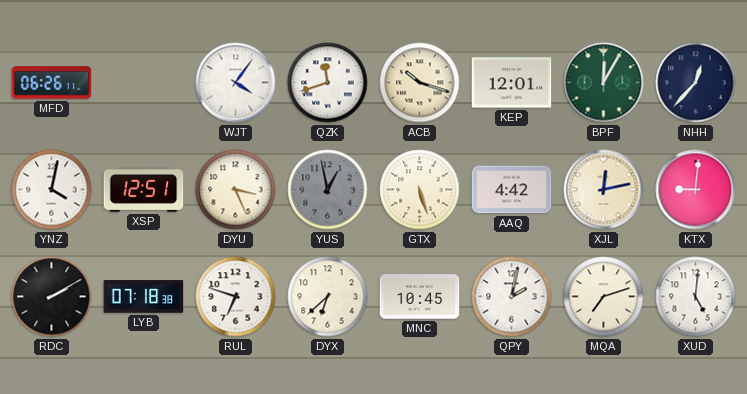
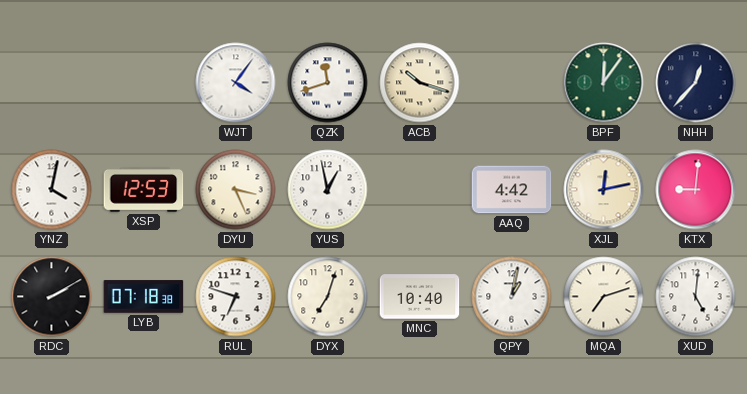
MFD: 06:26 -> none (52, 83)
KEP: 12:01 -> none (512, 83)
BPF: 12:05 -> 12:06 (604, 83)
XSP: 12:51 -> 12:53 (144, 189)
YUS dial: grey -> white (328, 190)
GTX: 5:27 -> none (420, 190)
DYX: 6:38 -> 7:03 (328, 297)
MNC: 10:45 -> 10:40 (420, 297)
QPY: 2:02 -> 1:02 (512, 297)
